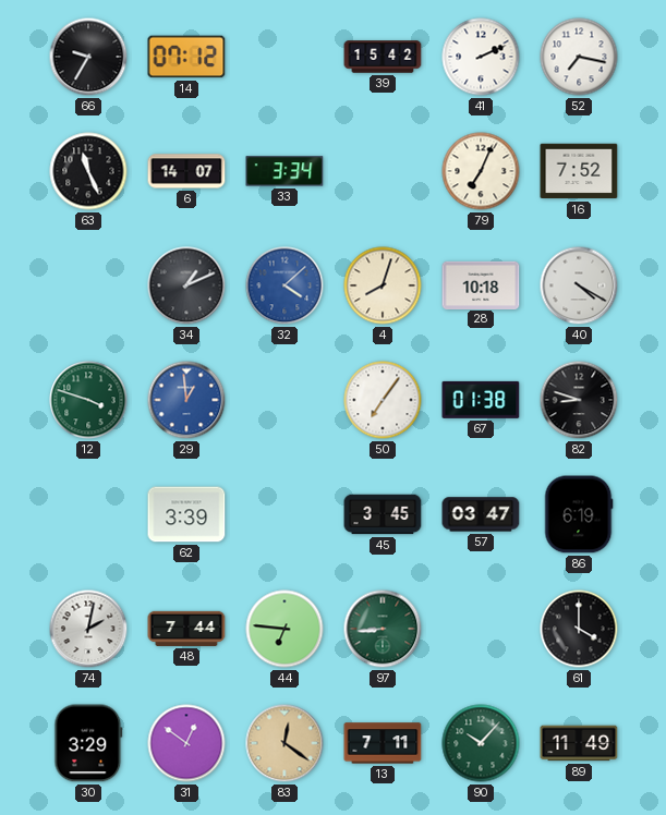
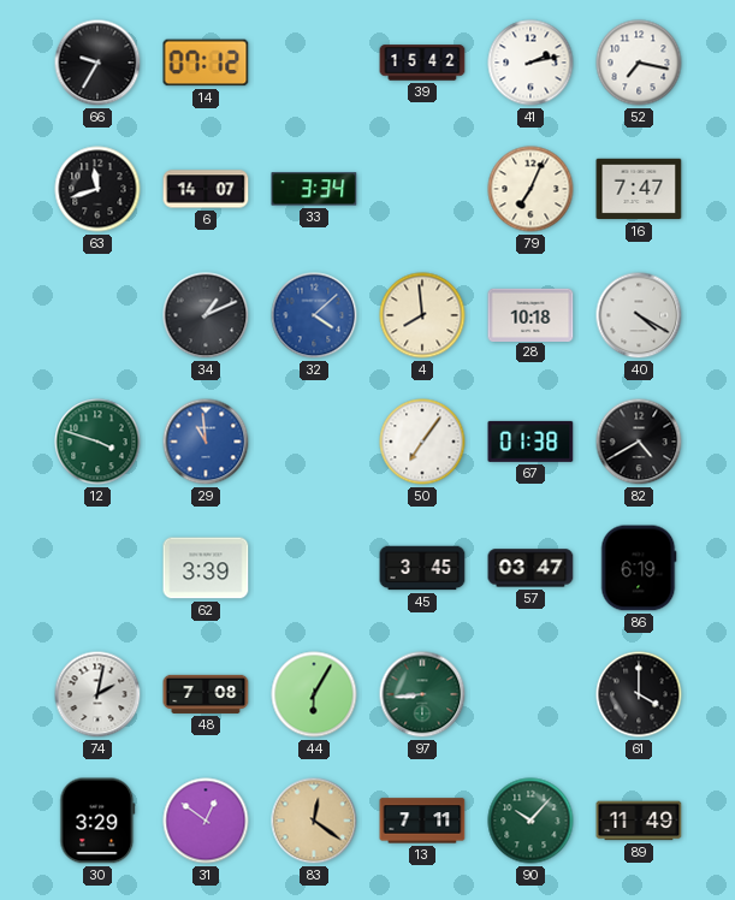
41: 2:11 -> 2:13 (530, 63)
63: 11:26 -> 11:42 (97, 189)
16: 7:52 -> 7:47 (639, 189)
4: 8:03 -> 7:59 (422, 315)
29: 12:59 -> 10:59 (206, 442)
82: 8:48 -> 4:40 (639, 442)
48: 7:44 -> 7:08 (206, 694)
44: 6:46 -> 6:05 (314, 694)
